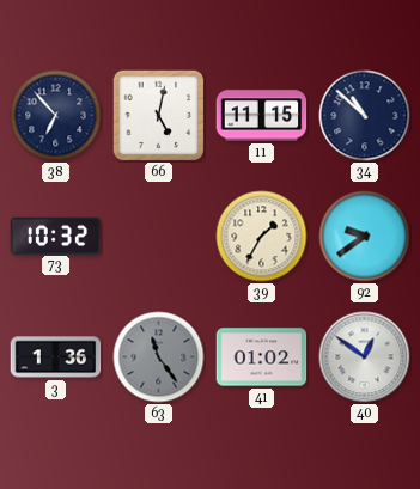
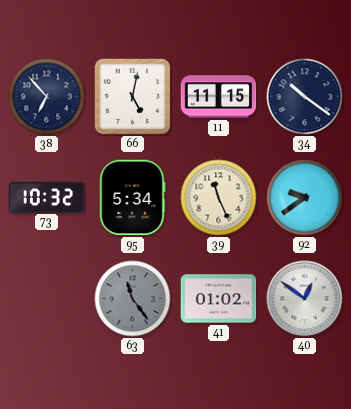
34: 10:52 -> 10:21 (305, 97)
95: none -> 5:34 (132, 198)
39: 1:35 -> 11:26 (219, 198)
3: 1:36 -> none (56, 357)
